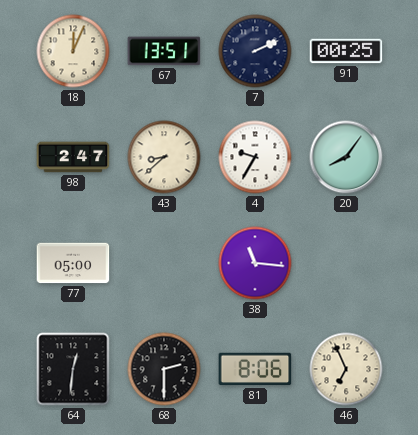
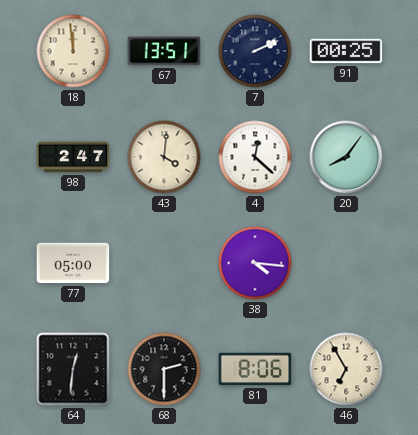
18: 12:04 -> 11:59 (73, 51)
43: 8:38 -> 4:01 (164, 157)
4: 9:35 -> 12:22 (255, 157)
38: 11:16 -> 4:16 (255, 263)
46: 6:56 -> 6:55 (346, 369)
